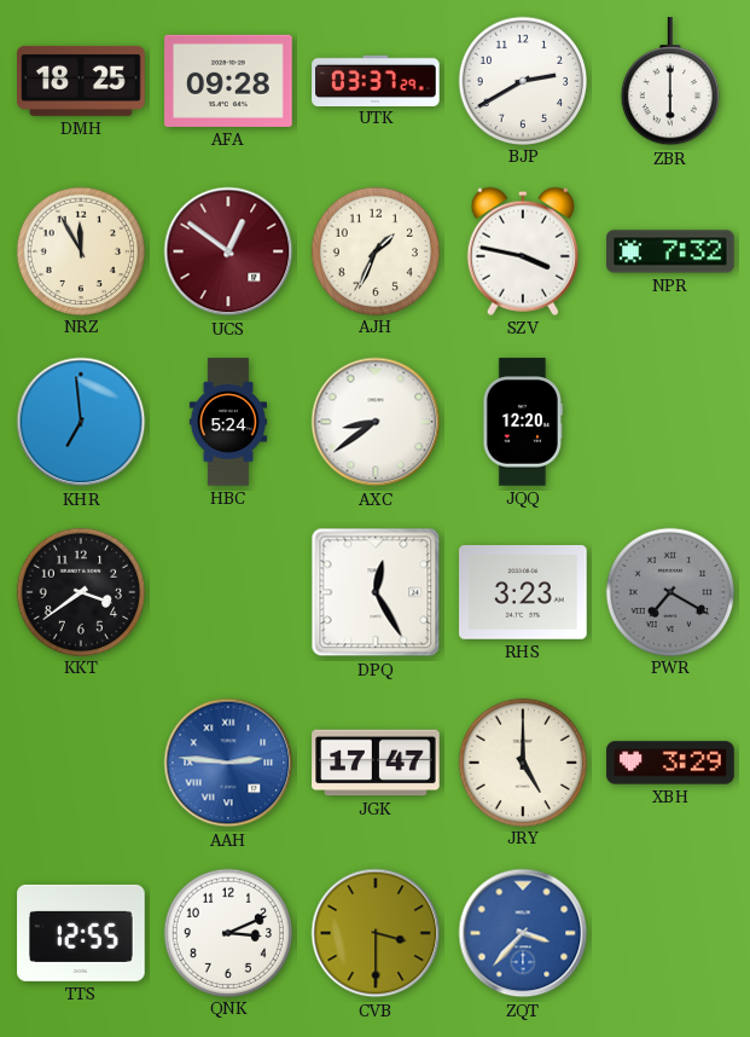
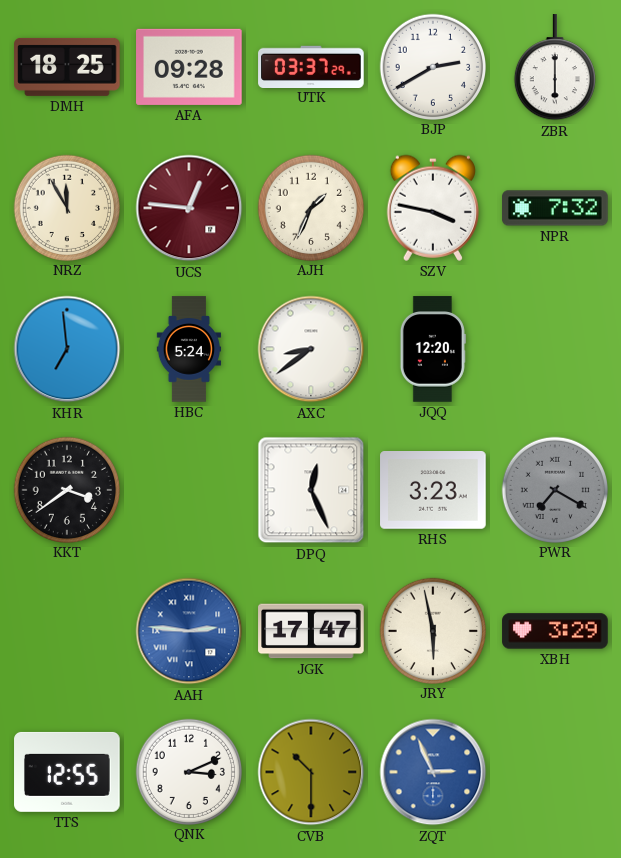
UCS: 12:51 -> 12:46 (189, 208)
DPQ: 12:25 -> 12:26 (311, 490)
JRY: 5:00 -> 5:58 (432, 630)
CVB: 3:30 -> 10:30 (311, 772)
ZQT: 3:37 -> 2:56 (433, 772)
